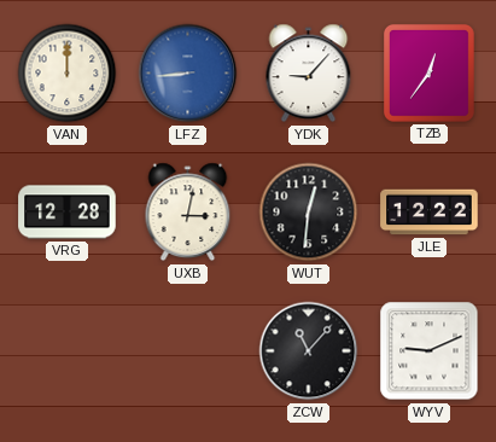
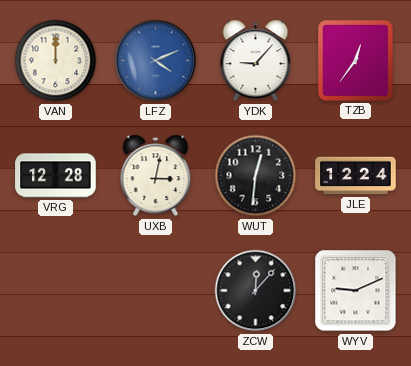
LFZ: 8:44 -> 4:11 (156, 61)
JLE: 12:22 -> 12:24 (356, 176)
ZCW: 11:07 -> 12:07 (256, 291)
